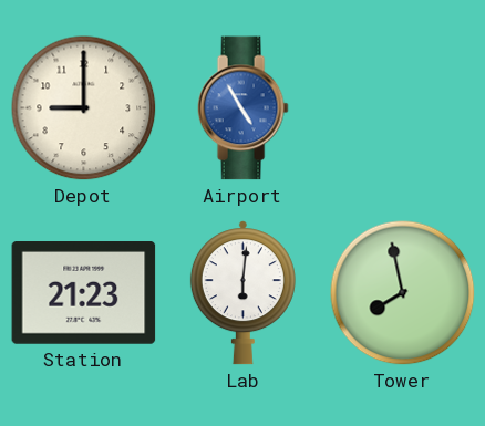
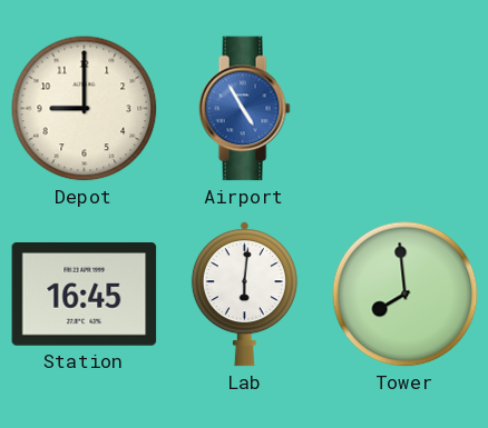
Station: 21:23 -> 16:45 (85, 295)
Tower: 7:58 -> 7:59 (406, 295)
